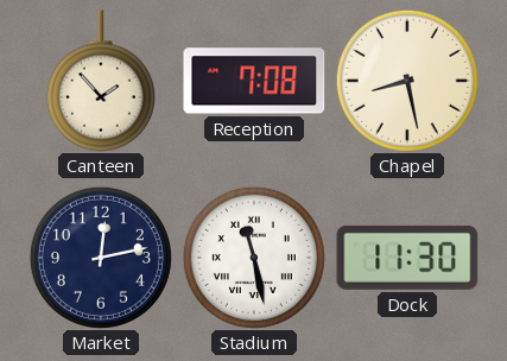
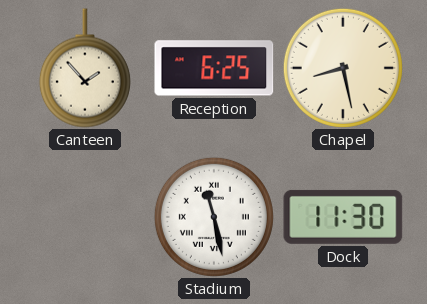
Reception: 7:08 -> 6:25 (214, 68)
Market: 12:13 -> none (101, 258)
